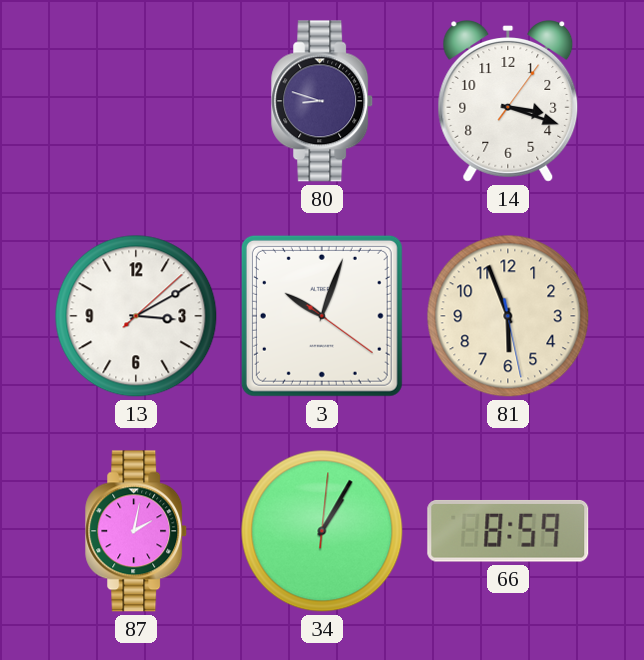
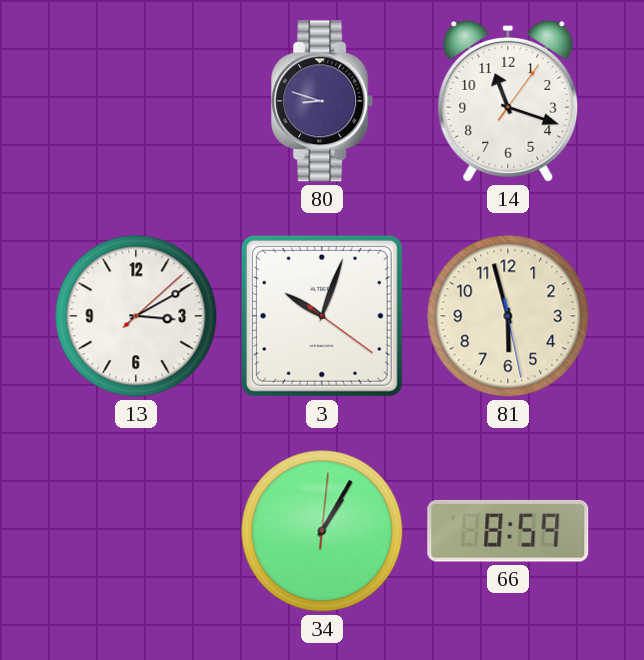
14: 3:18 -> 11:18 (508, 102)
81: 5:56 -> 5:57 (508, 316)
87: 2:02 -> none (137, 531)
